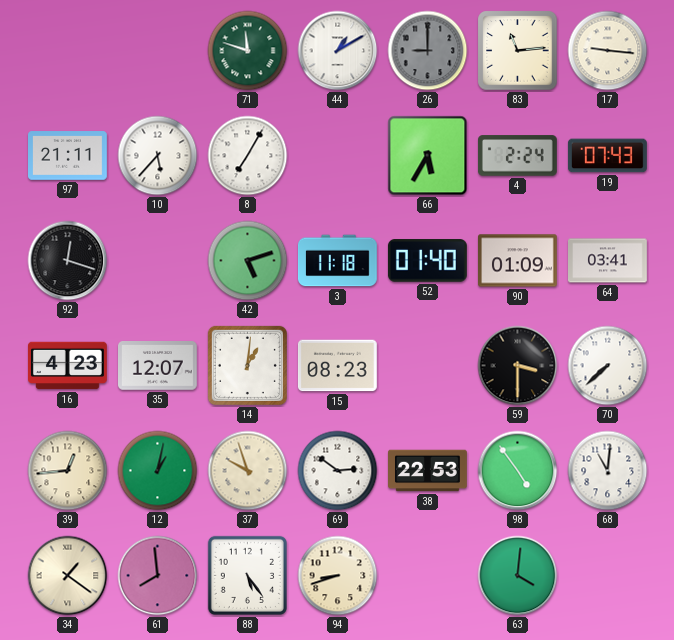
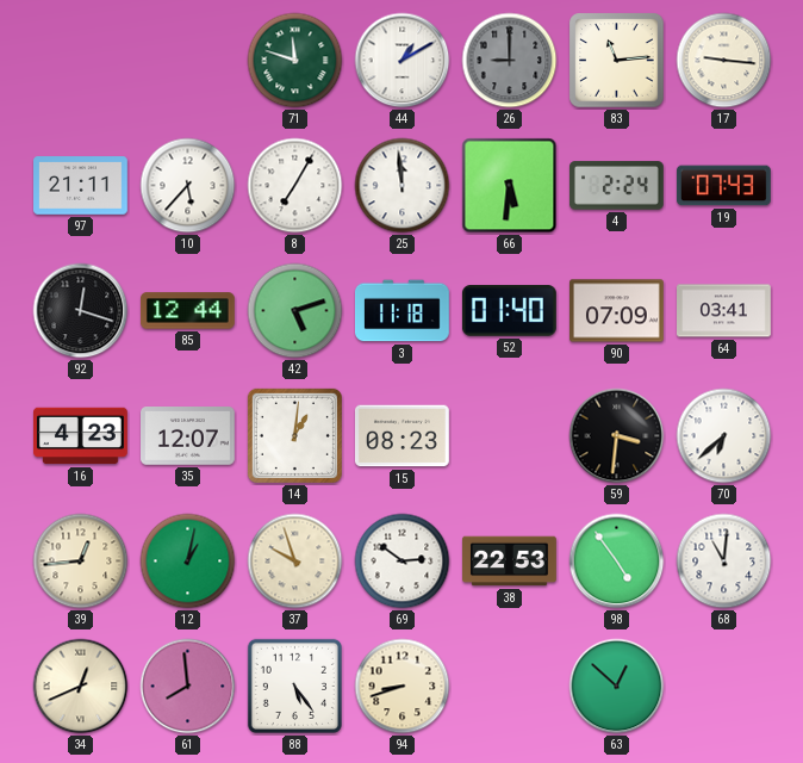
25: none -> 11:59 (403, 186)
66: 5:35 -> 5:31 (510, 186)
85: none -> 12:44 (188, 311)
90: 01:09 -> 07:09 (617, 311)
59: 3:30 -> 3:31 (617, 436)
70: 7:38 -> 6:38 (724, 436)
34: 1:21 -> 12:41 (81, 687)
63: 4:01 -> 12:52 (617, 687)
